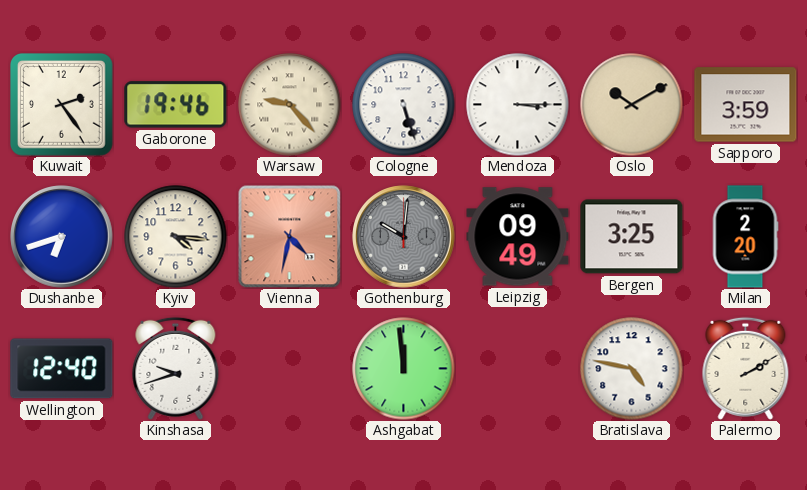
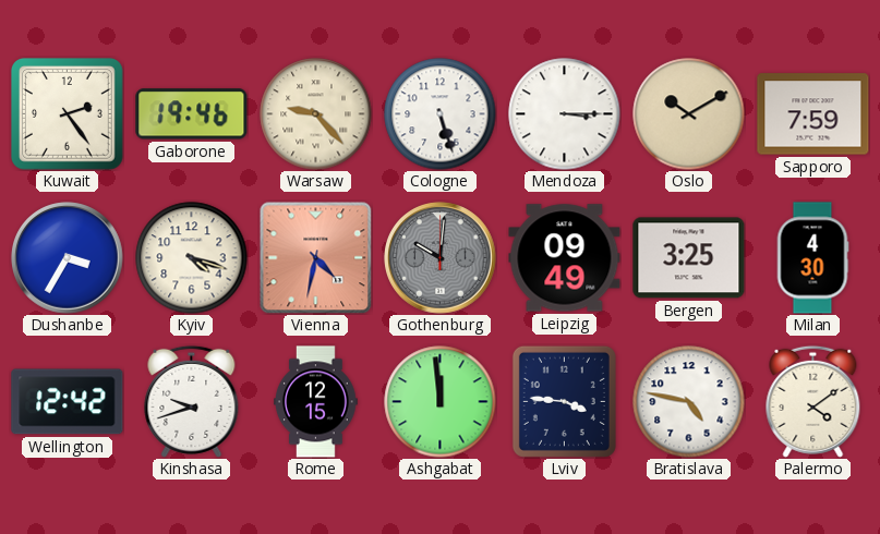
Sapporo: 3:59 -> 7:59 (813, 114)
Dushanbe: 6:42 -> 3:35 (68, 258)
Kyiv: 4:16 -> 4:18 (192, 258)
Milan: 2:20 -> 4:30 (812, 258)
Wellington: 12:40 -> 12:42 (68, 402)
Rome: none -> 12:15 (316, 402)
Lviv: none -> 3:46 (564, 401)
Palermo: 2:10 -> 4:09 (813, 401)
